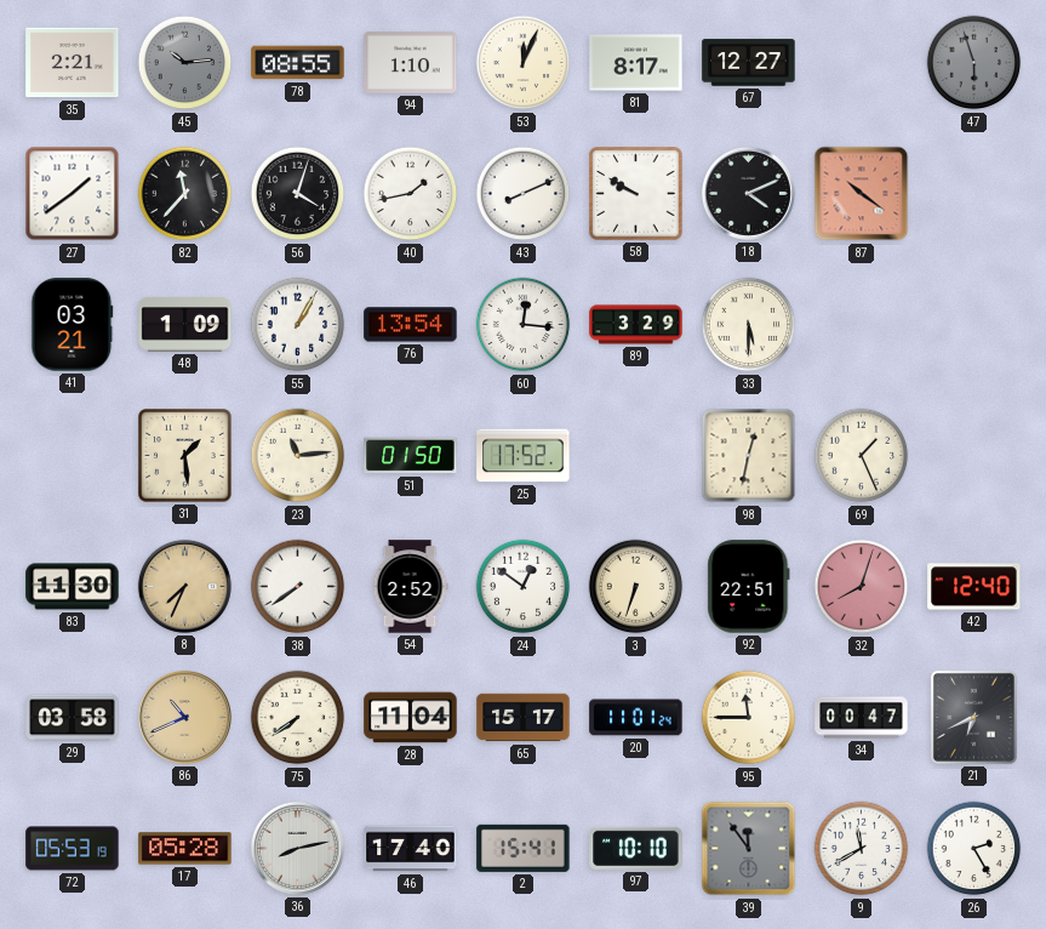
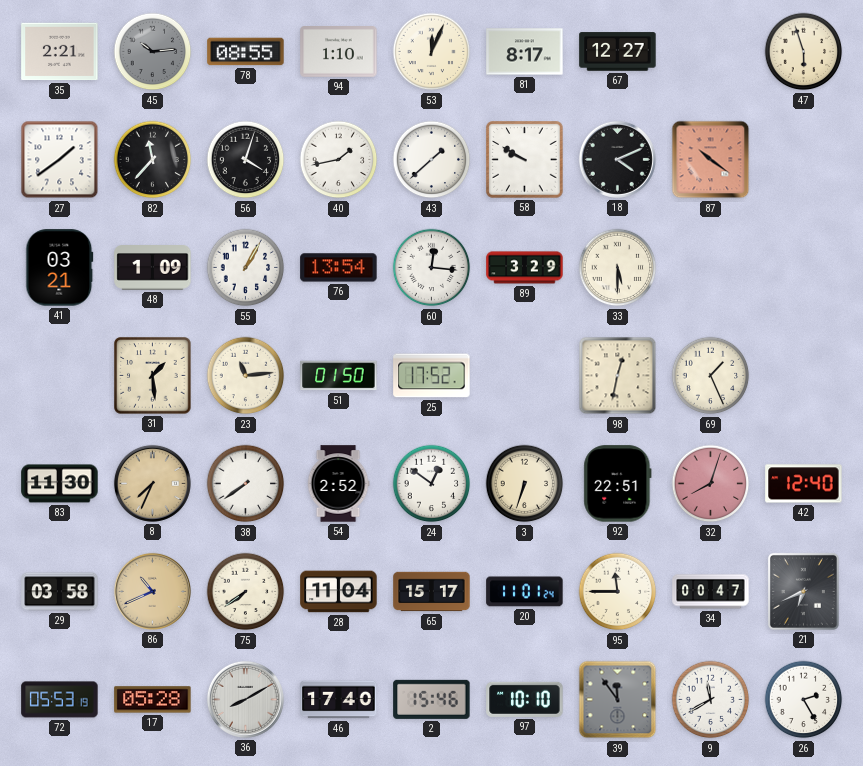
47 dial: grey -> cream (804, 52)
43: 8:11 -> 1:38 (432, 160)
36: 8:13 -> 8:10 (245, 699)
2: 15:41 -> 15:46 (432, 699)
